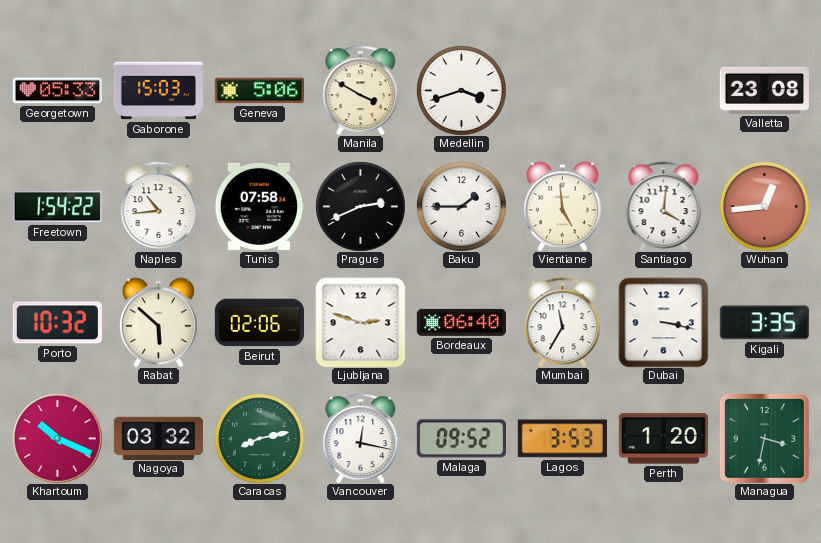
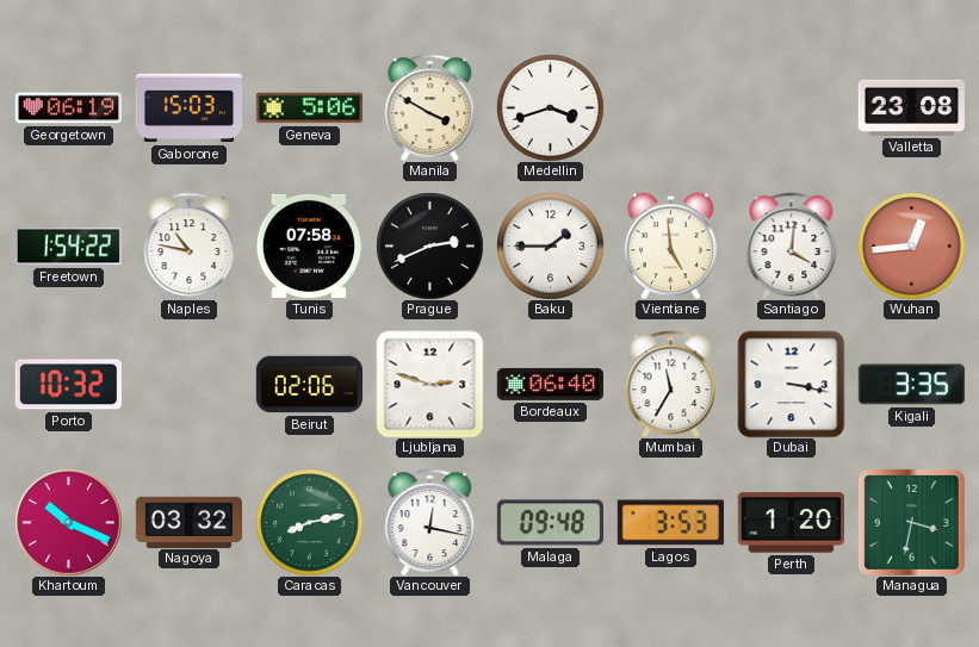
Georgetown: 05:33 -> 06:19 (68, 108)
Naples: 10:44 -> 10:47 (190, 245)
Rabat: 5:52 -> none (158, 322)
Malaga: 09:52 -> 09:48 (550, 523)
